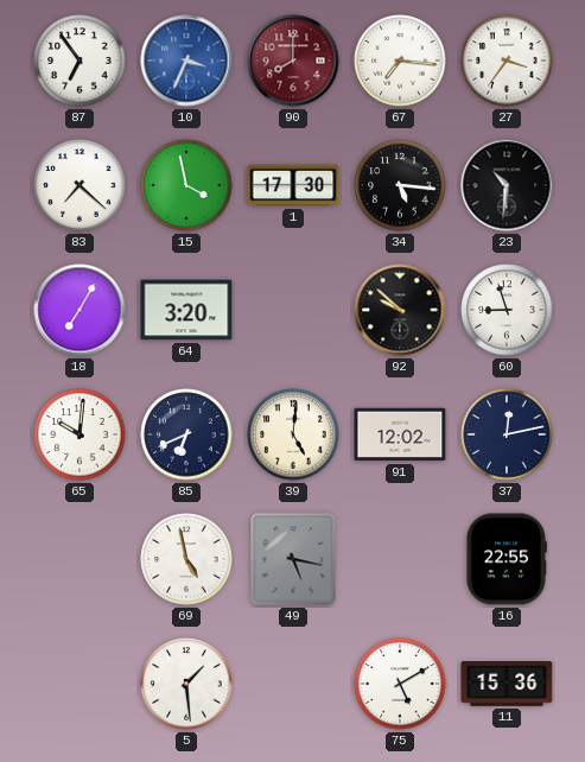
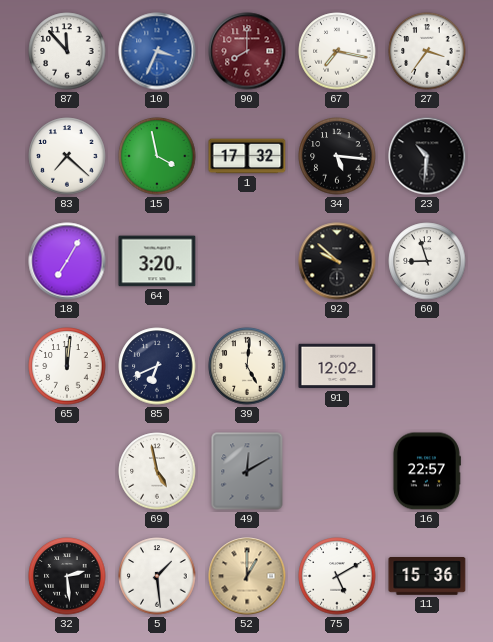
87: 6:54 -> 11:53 (67, 51)
67: 7:16 -> 7:17 (337, 51)
1: 17:30 -> 17:32 (247, 156)
65: 10:01 -> 12:01 (67, 366)
37: 12:13 -> none (507, 434)
49: 5:17 -> 12:10 (247, 471)
16: 22:55 -> 22:57 (426, 471)
32: none -> 2:29 (67, 576)
52: none -> 1:00 (247, 576)
